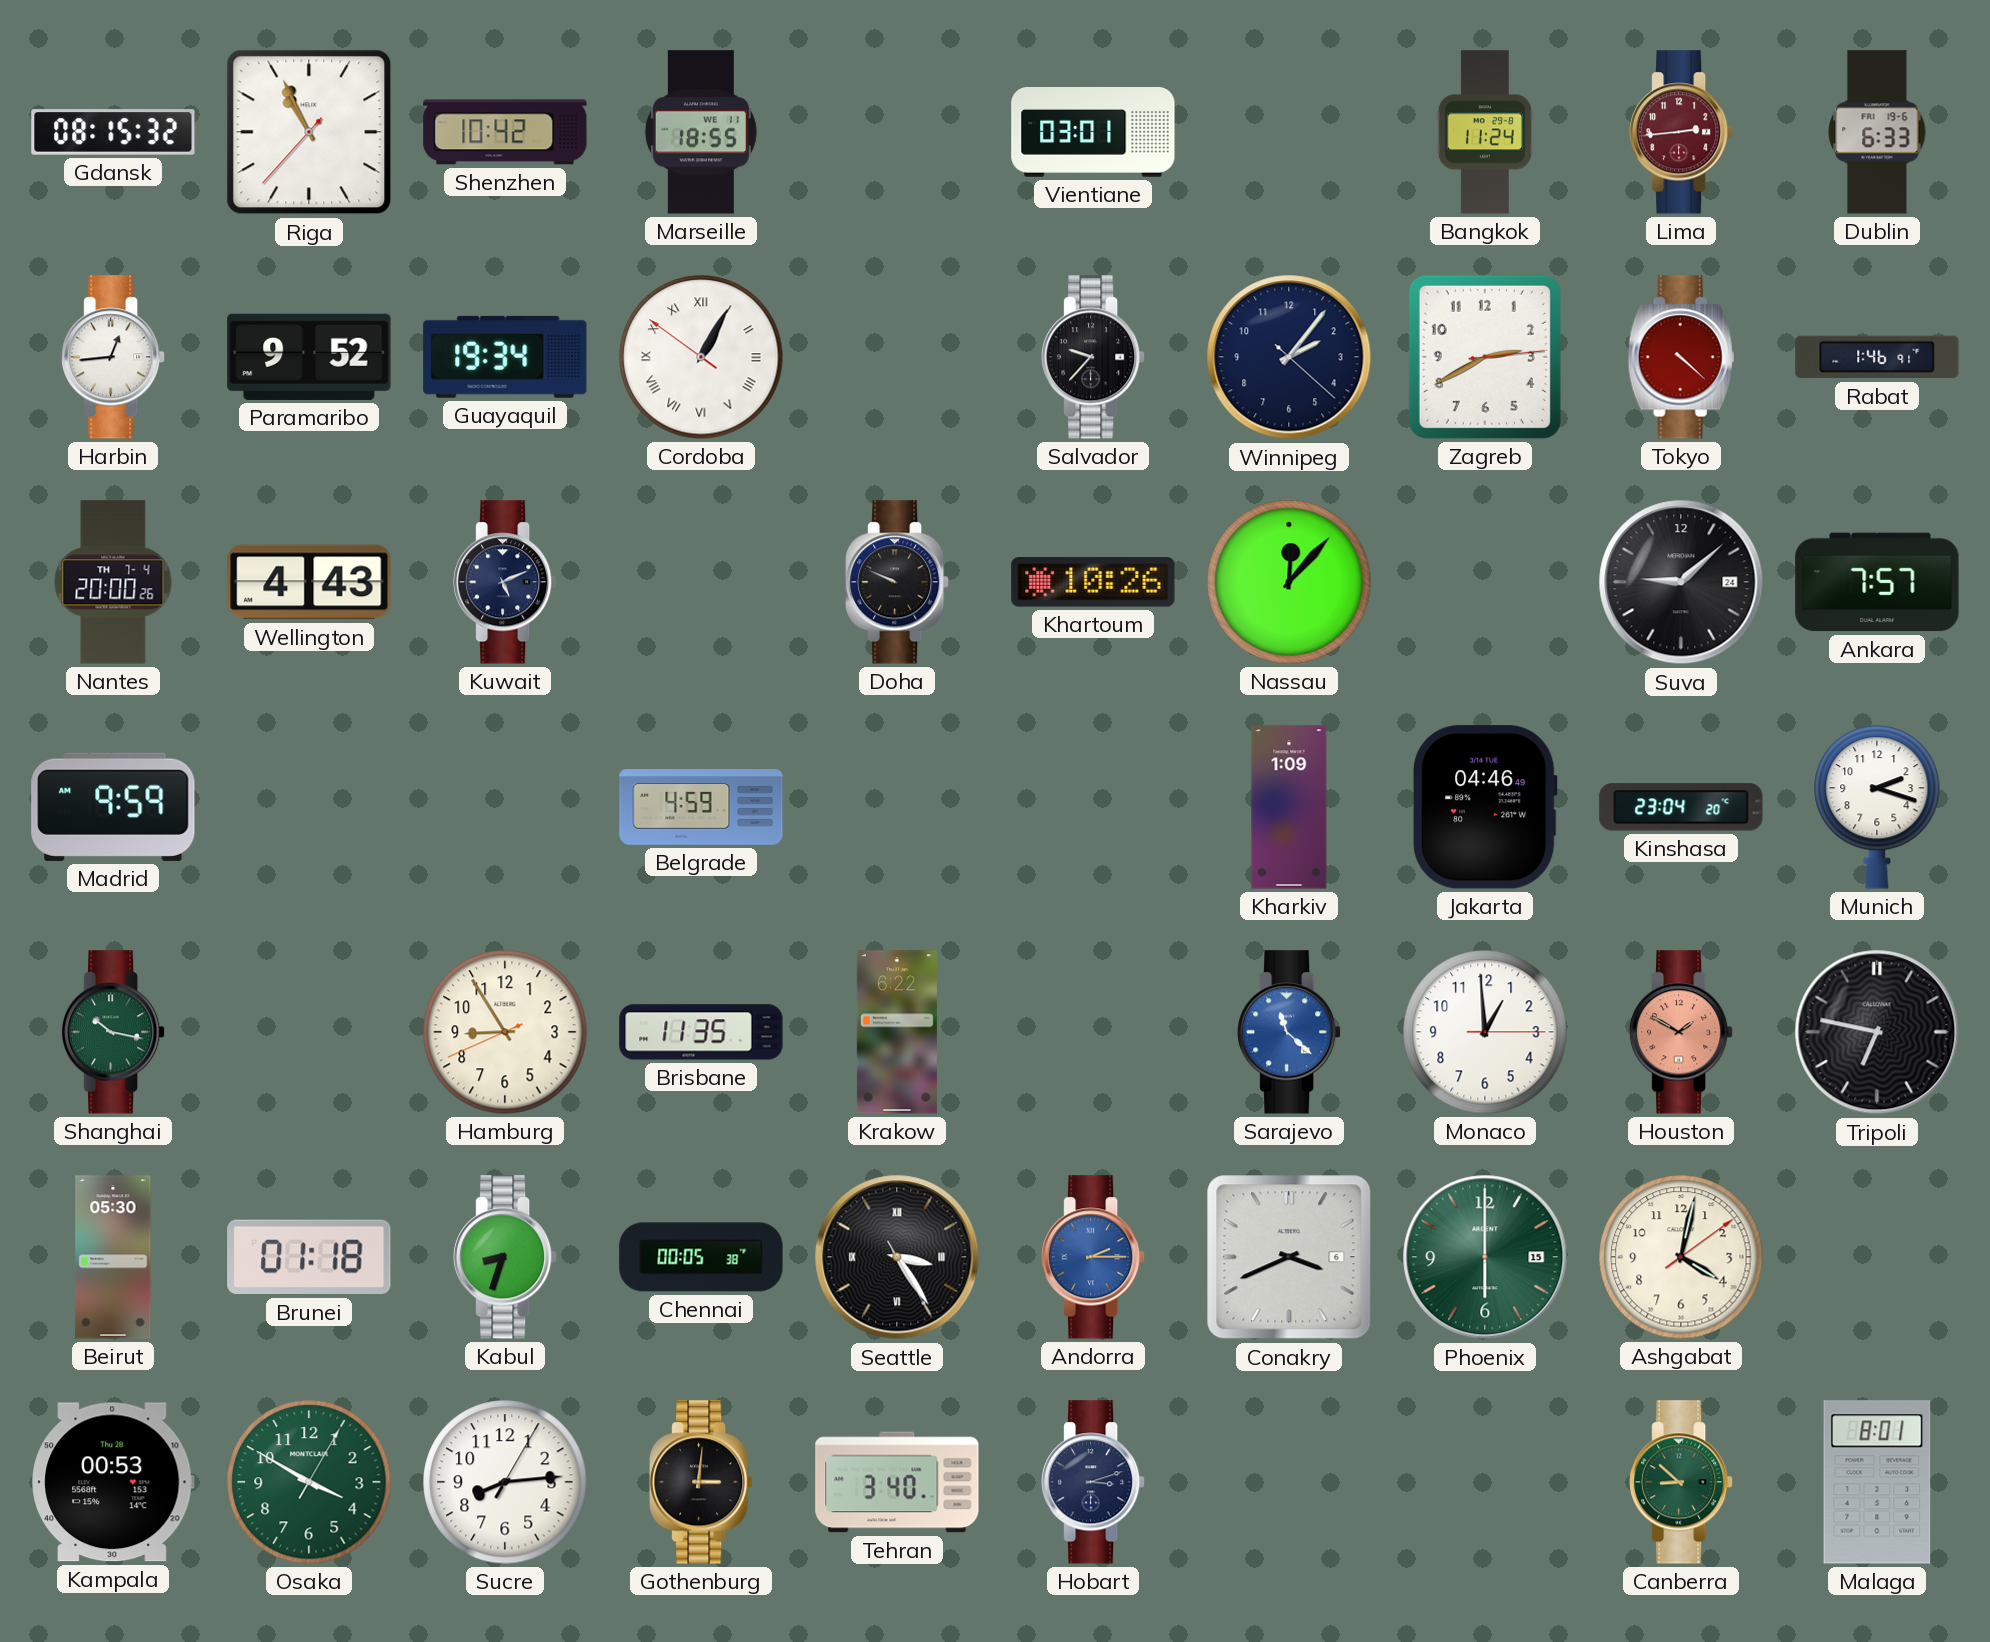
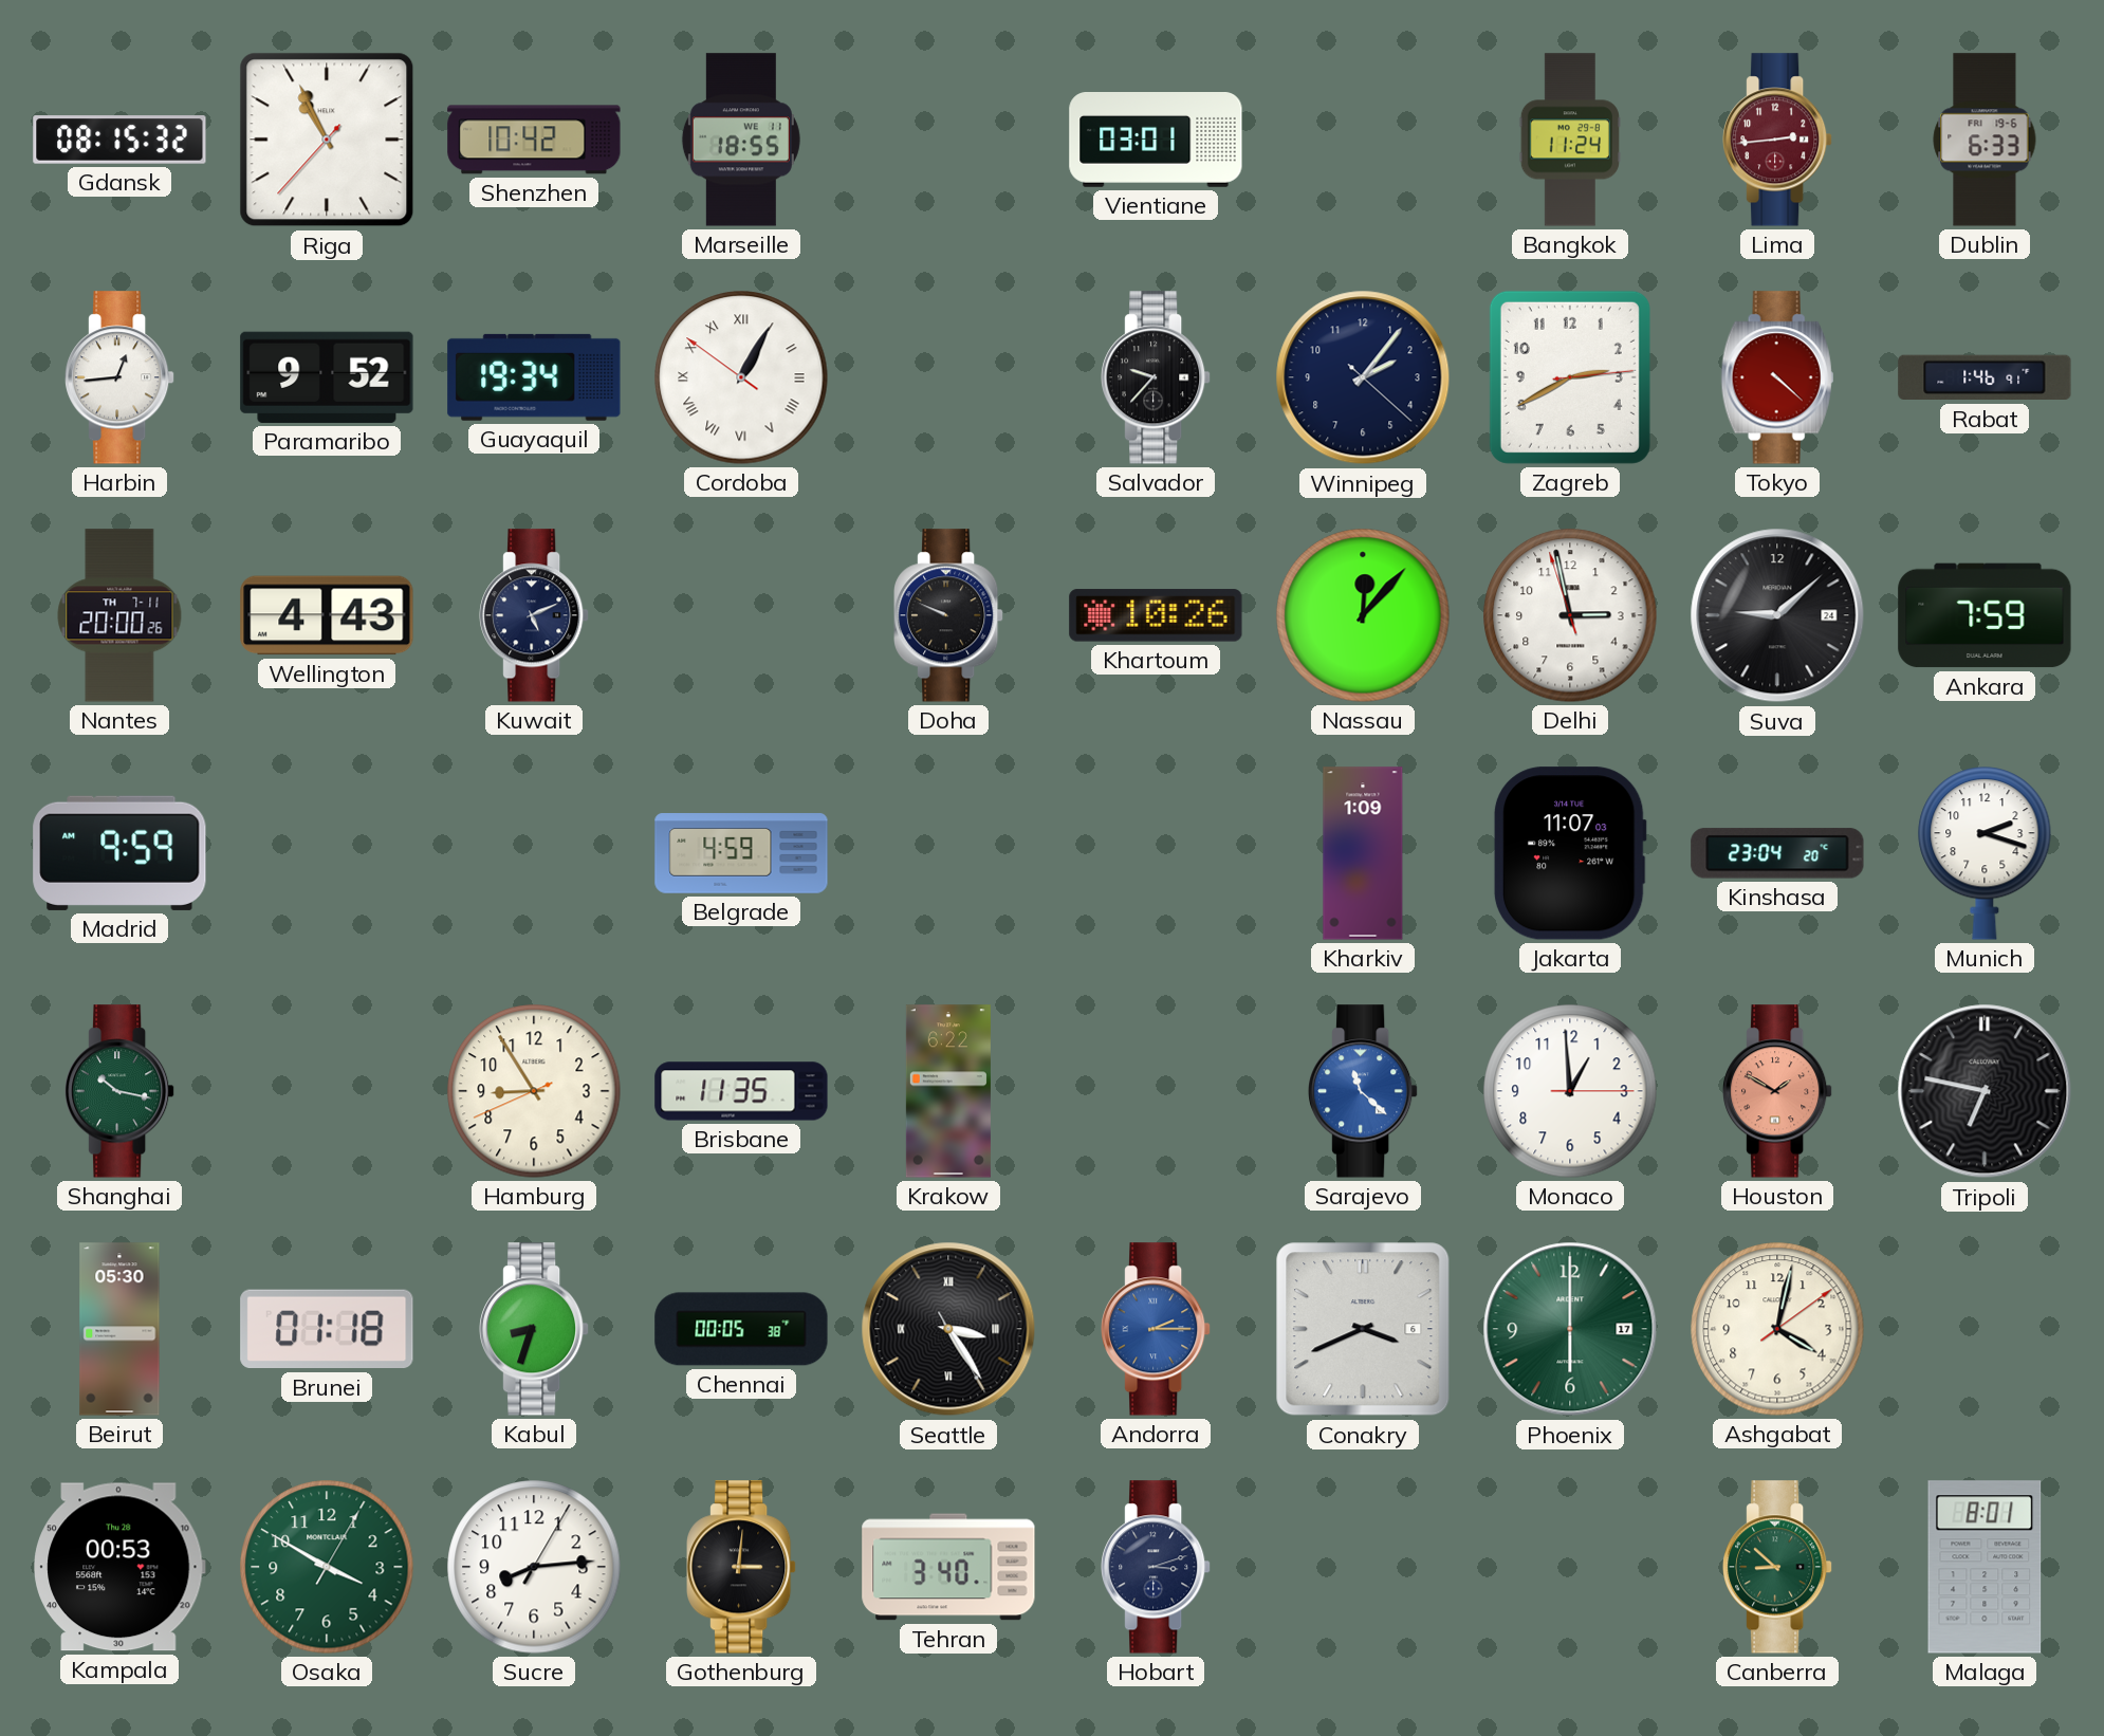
Nantes date: TH 7-4 -> TH 7-11 (119, 615)
Delhi: none -> 2:57 (1570, 615)
Ankara: 7:57 -> 7:59 (1985, 615)
Jakarta: 04:46 -> 11:07 (1570, 853)
Phoenix date: 15 -> 17 (1570, 1329)
